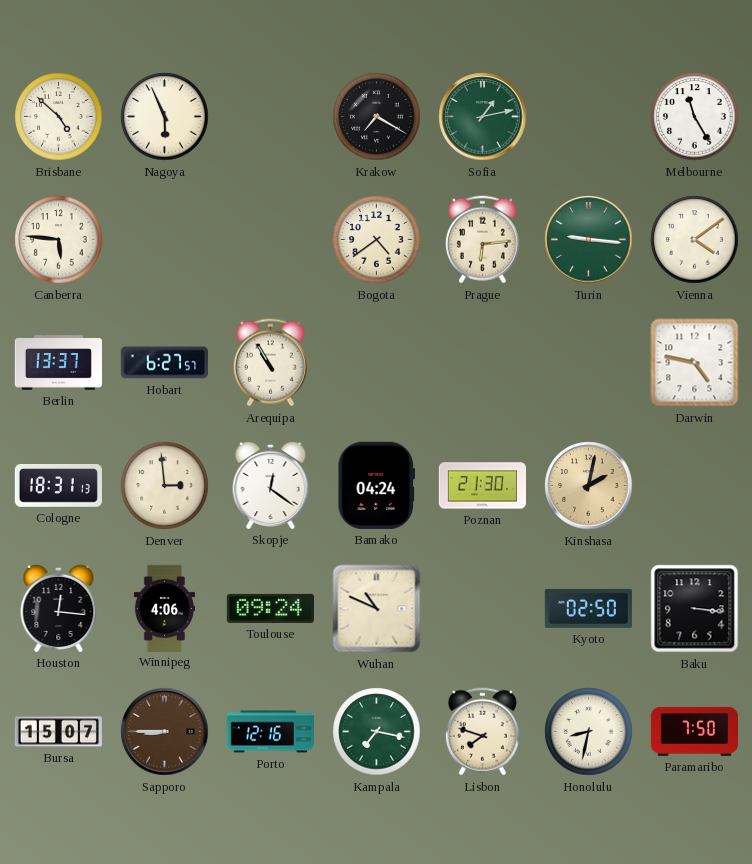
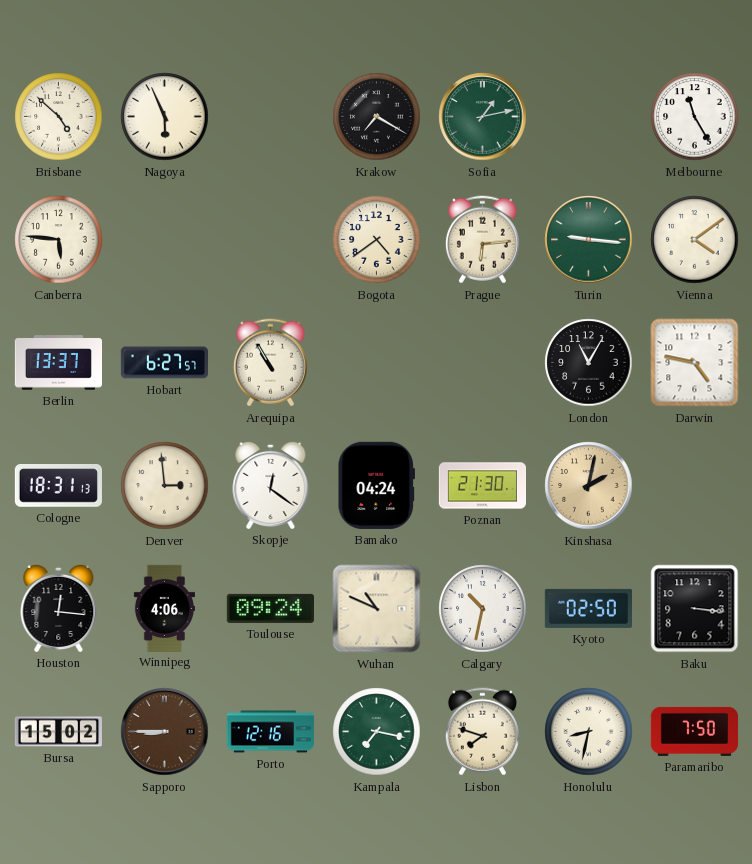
London: none -> 11:05 (589, 363)
Calgary: none -> 10:32 (483, 609)
Bursa: 15:07 -> 15:02 (58, 732)
